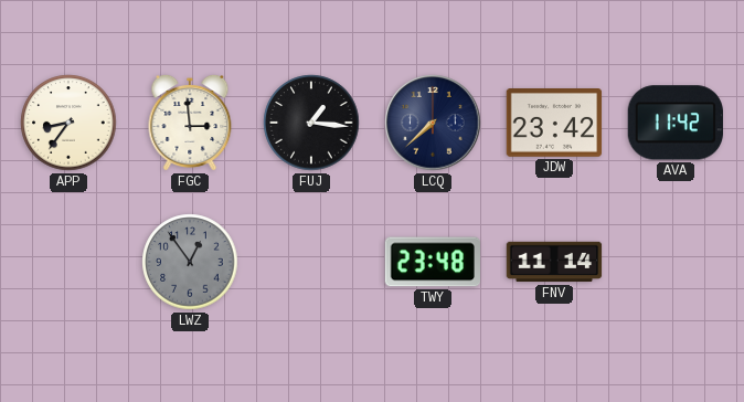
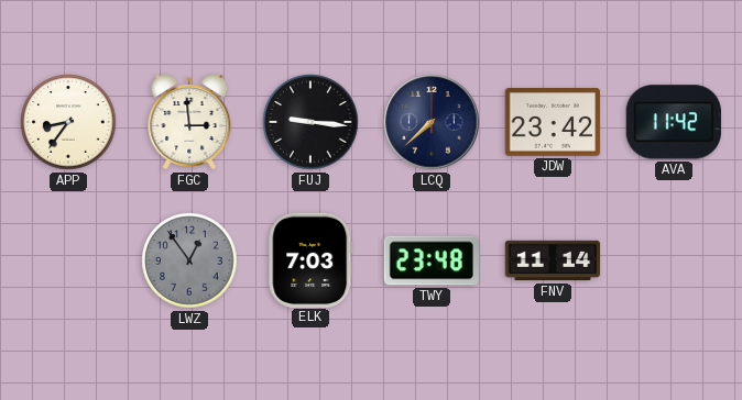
FUJ: 1:16 -> 9:16 (310, 122)
ELK: none -> 7:03 (310, 259)
